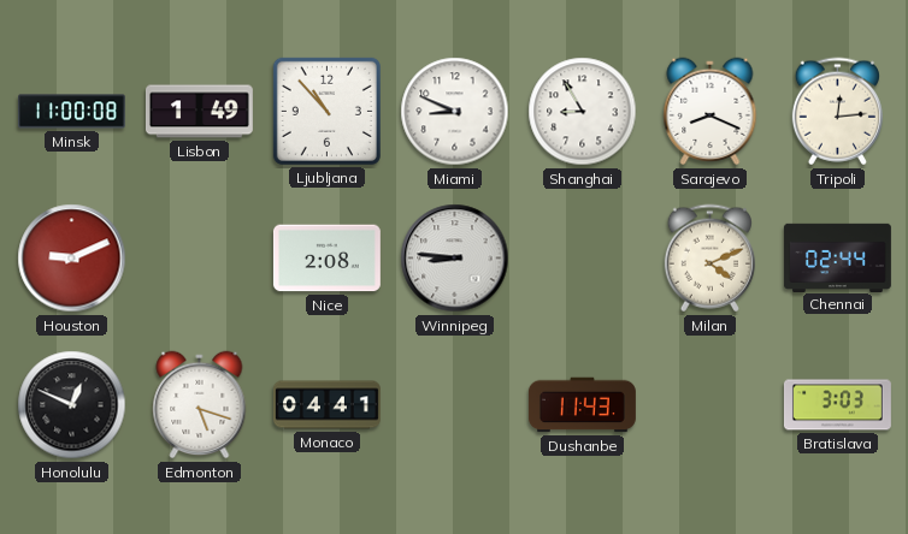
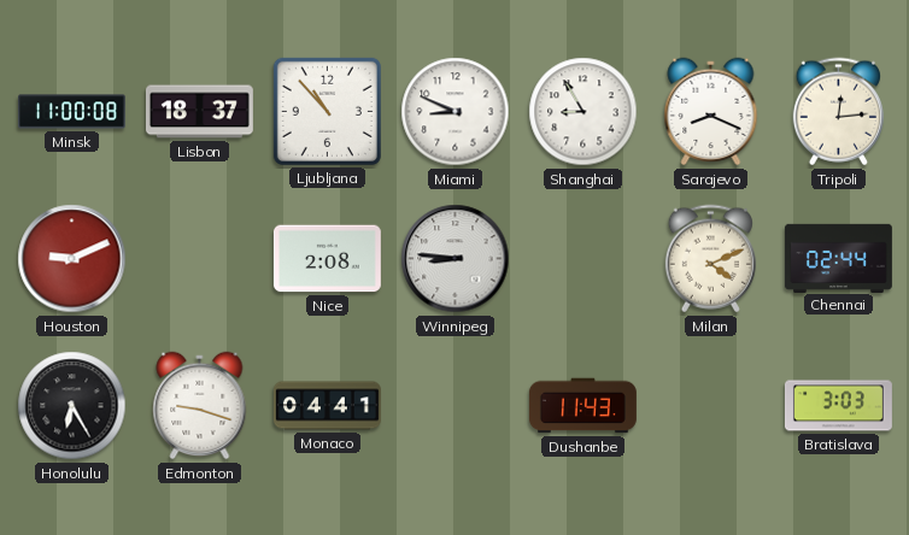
Lisbon: 1:49 -> 18:37 (199, 112)
Honolulu: 12:49 -> 6:25 (72, 406)
Edmonton: 5:18 -> 9:18 (200, 406)
